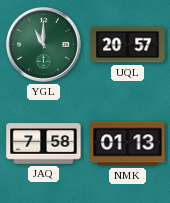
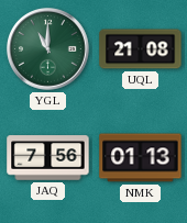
UQL: 20:57 -> 21:08 (141, 49)
JAQ: 7:58 -> 7:56 (48, 158)
